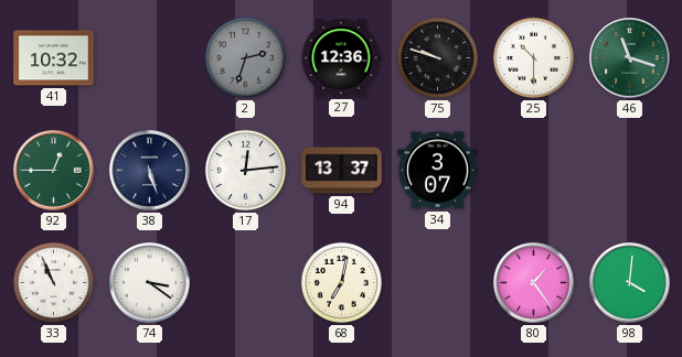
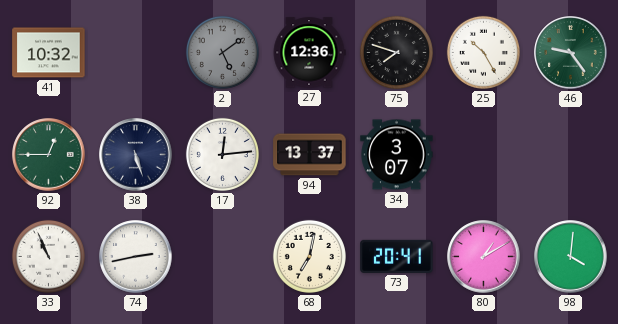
2: 2:33 -> 5:09 (222, 52)
75: 9:48 -> 7:48 (396, 52)
25: 10:30 -> 10:25 (483, 52)
46: 11:18 -> 9:24 (571, 53)
74: 3:21 -> 2:43 (136, 257)
73: none -> 20:41 (397, 256)
80: 1:24 -> 1:10 (484, 257)
